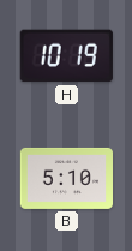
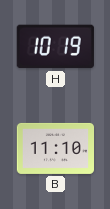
B: 5:10 -> 11:10 (56, 148)
